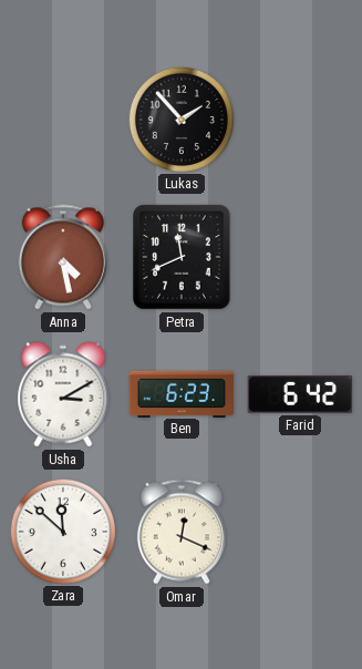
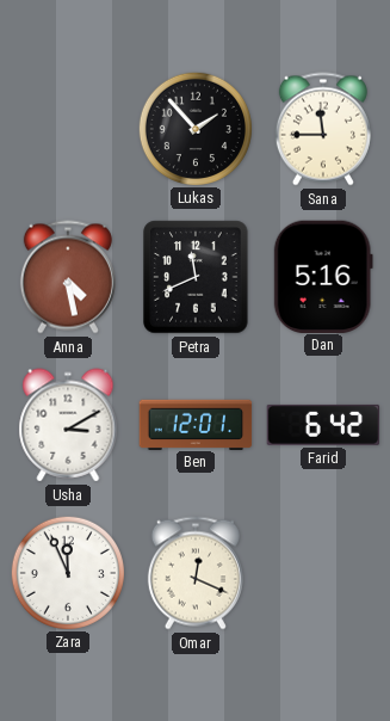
Sana: none -> 11:45 (323, 129)
Dan: none -> 5:16 (323, 276)
Ben: 6:23 -> 12:01 (196, 424)
Zara: 11:52 -> 11:56 (67, 572)
